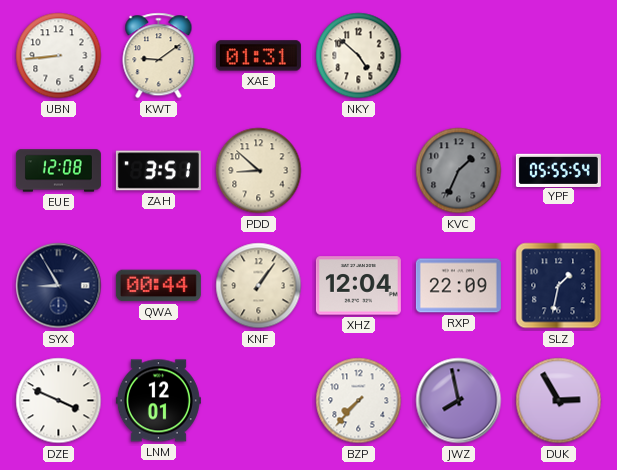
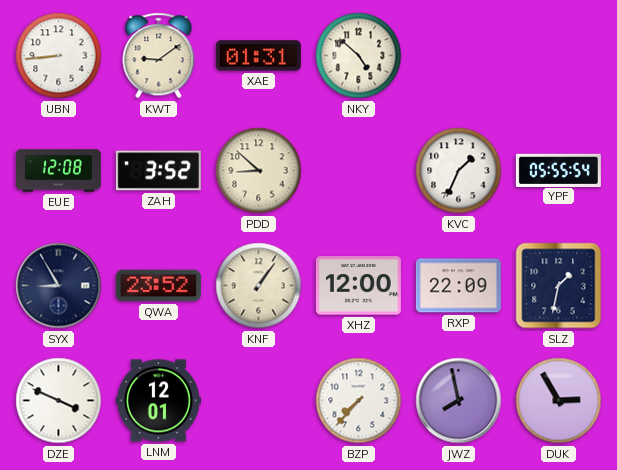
ZAH: 3:51 -> 3:52 (158, 171)
KVC dial: grey -> white (459, 171)
QWA: 00:44 -> 23:52 (158, 286)
XHZ: 12:04 -> 12:00 (358, 286)
